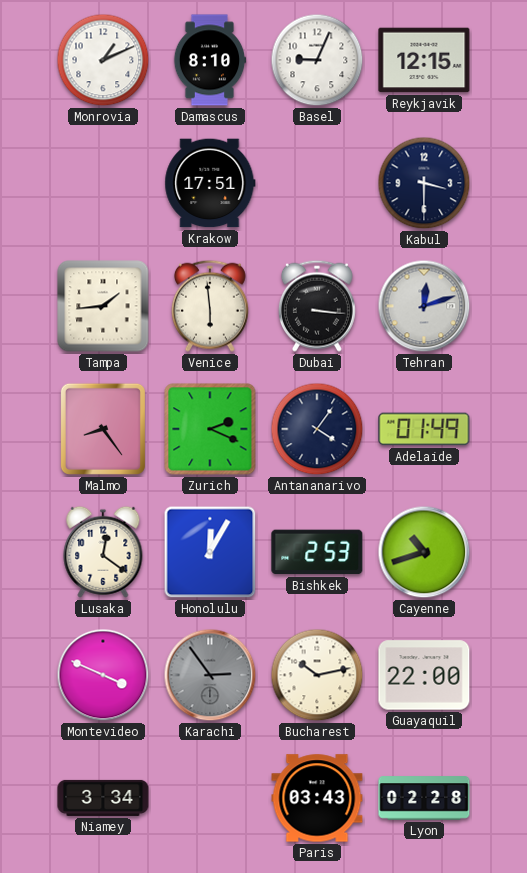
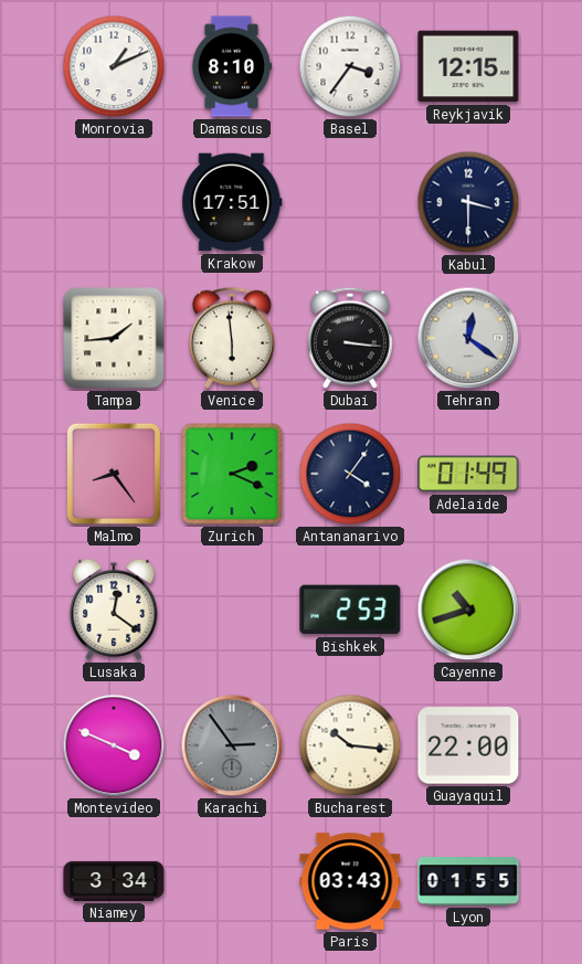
Basel: 9:04 -> 3:36 (350, 66)
Tehran: 12:12 -> 12:21 (468, 338)
Honolulu: 12:05 -> none (210, 552)
Bucharest: 10:13 -> 10:16 (350, 745)
Lyon: 02:28 -> 01:55 (468, 881)
